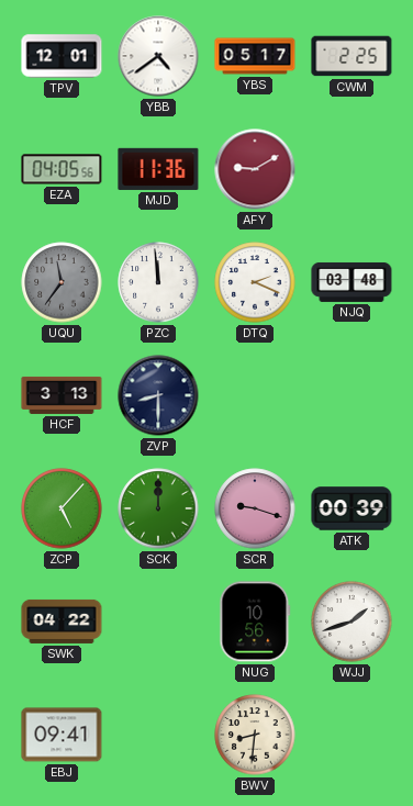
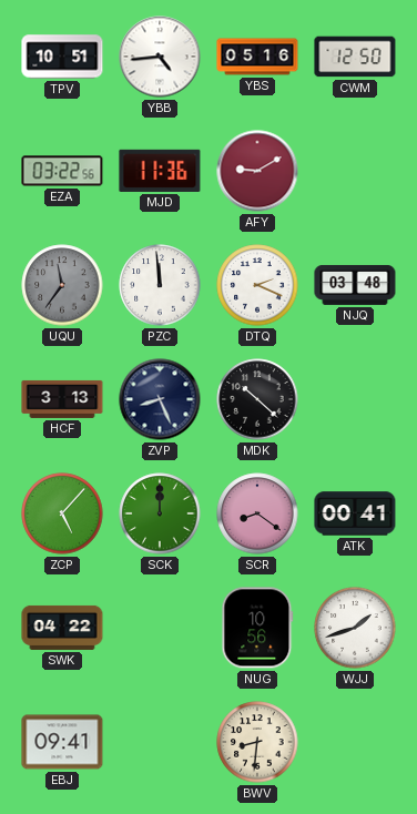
TPV: 12:01 -> 10:51 (62, 57)
YBB: 4:39 -> 4:44 (160, 57)
YBS: 05:17 -> 05:16 (257, 57)
CWM: 2:25 -> 12:50 (355, 57)
EZA: 04:05 -> 03:22 (62, 171)
ZVP: 8:30 -> 8:26 (160, 399)
MDK: none -> 10:22 (257, 399)
SCR: 9:18 -> 8:21 (257, 513)
ATK: 00:39 -> 00:41 (355, 513)
